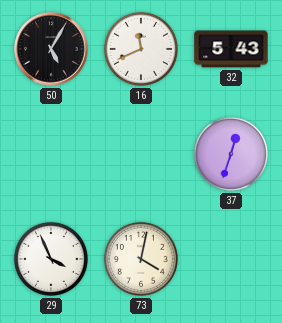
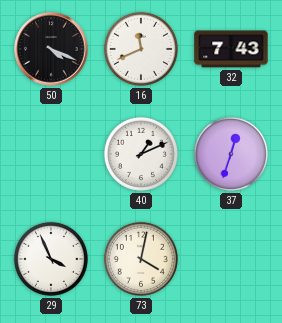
50: 5:05 -> 4:19 (51, 49)
32: 5:43 -> 7:43 (231, 49)
40: none -> 1:11 (141, 154)
